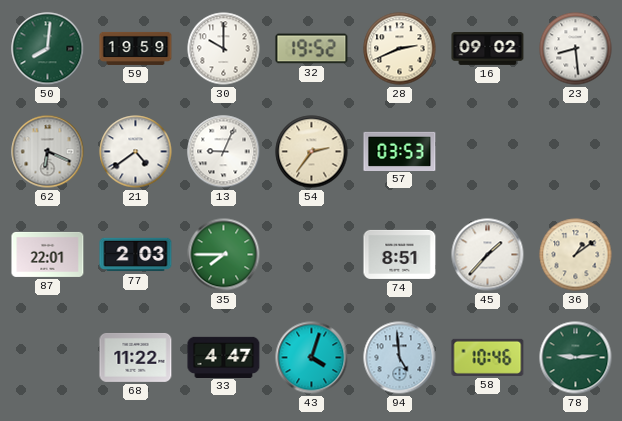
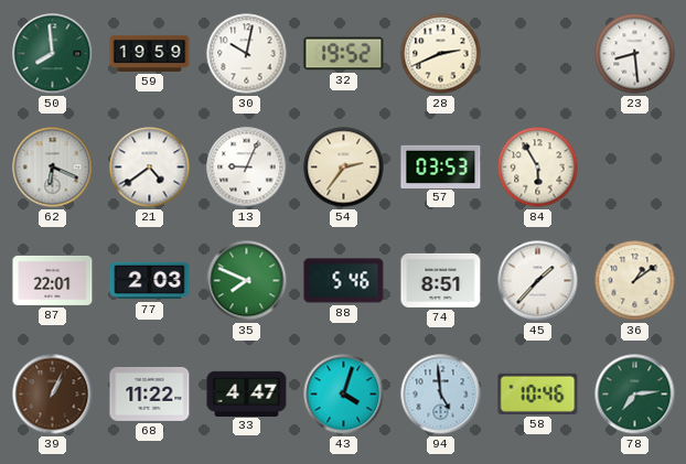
50: 8:01 -> 7:59 (53, 54)
30: 10:00 -> 10:02 (247, 54)
16: 09:02 -> none (488, 49)
84: none -> 5:55 (538, 168)
35: 7:45 -> 7:49 (247, 281)
88: none -> 5:46 (344, 281)
39: none -> 1:04 (53, 395)
78: 9:14 -> 7:14 (635, 395)
